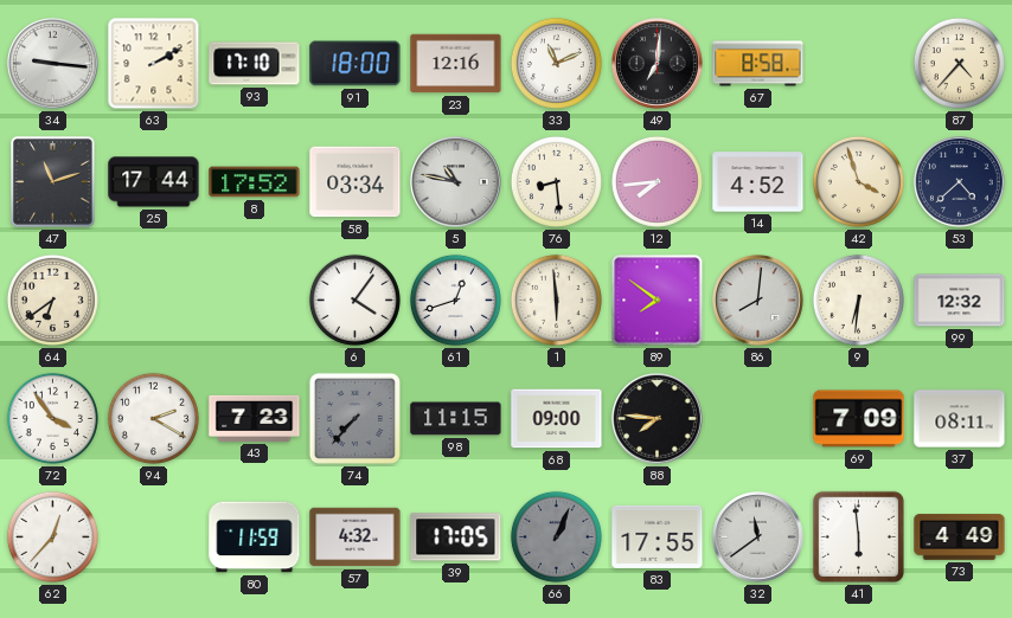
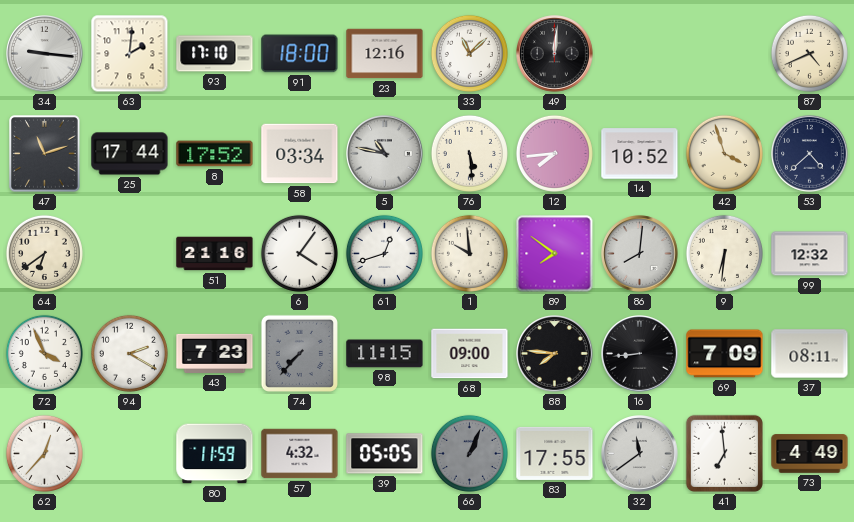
63: 2:10 -> 2:01 (130, 54)
33: 11:11 -> 11:08 (469, 53)
49: 7:01 -> 12:01 (555, 54)
67: 8:58 -> none (758, 64)
87: 4:37 -> 4:41 (809, 53)
76: 8:29 -> 5:29 (469, 153)
14: 4:52 -> 10:52 (640, 154)
51: none -> 21:16 (215, 254)
1: 5:59 -> 9:59 (469, 253)
72: 3:54 -> 3:56 (44, 353)
16: none -> 8:44 (640, 354)
39: 17:05 -> 05:05 (385, 454)
41: 5:59 -> 6:59 (724, 453)
